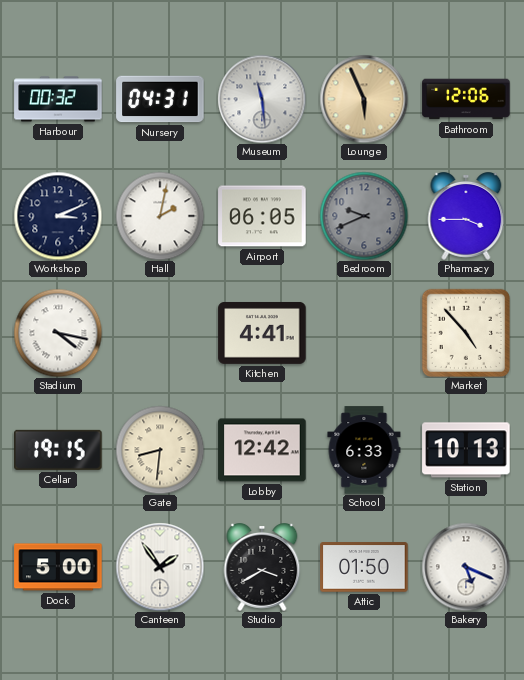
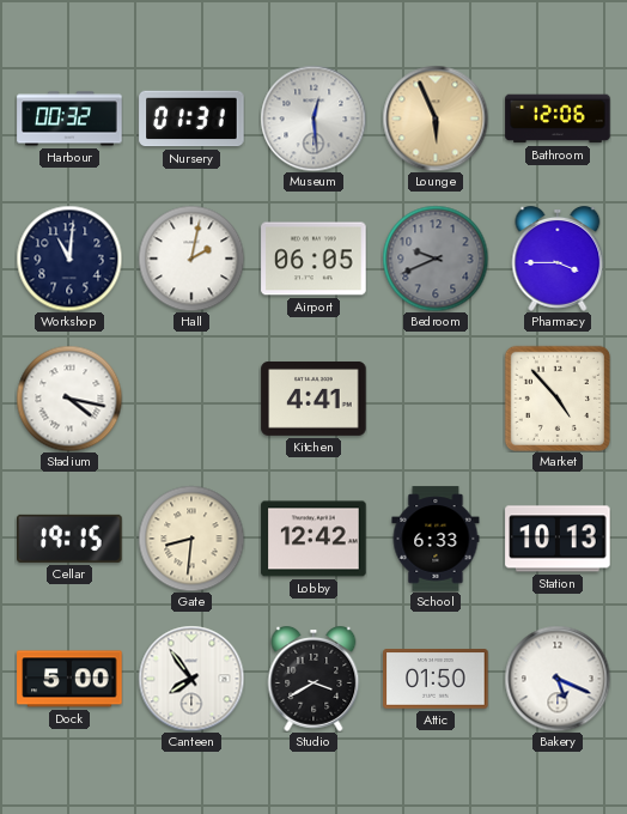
Nursery: 04:31 -> 01:31 (191, 119)
Museum: 11:29 -> 12:29 (313, 119)
Workshop: 3:11 -> 11:01 (69, 259)
Canteen: 1:54 -> 7:54 (191, 679)
